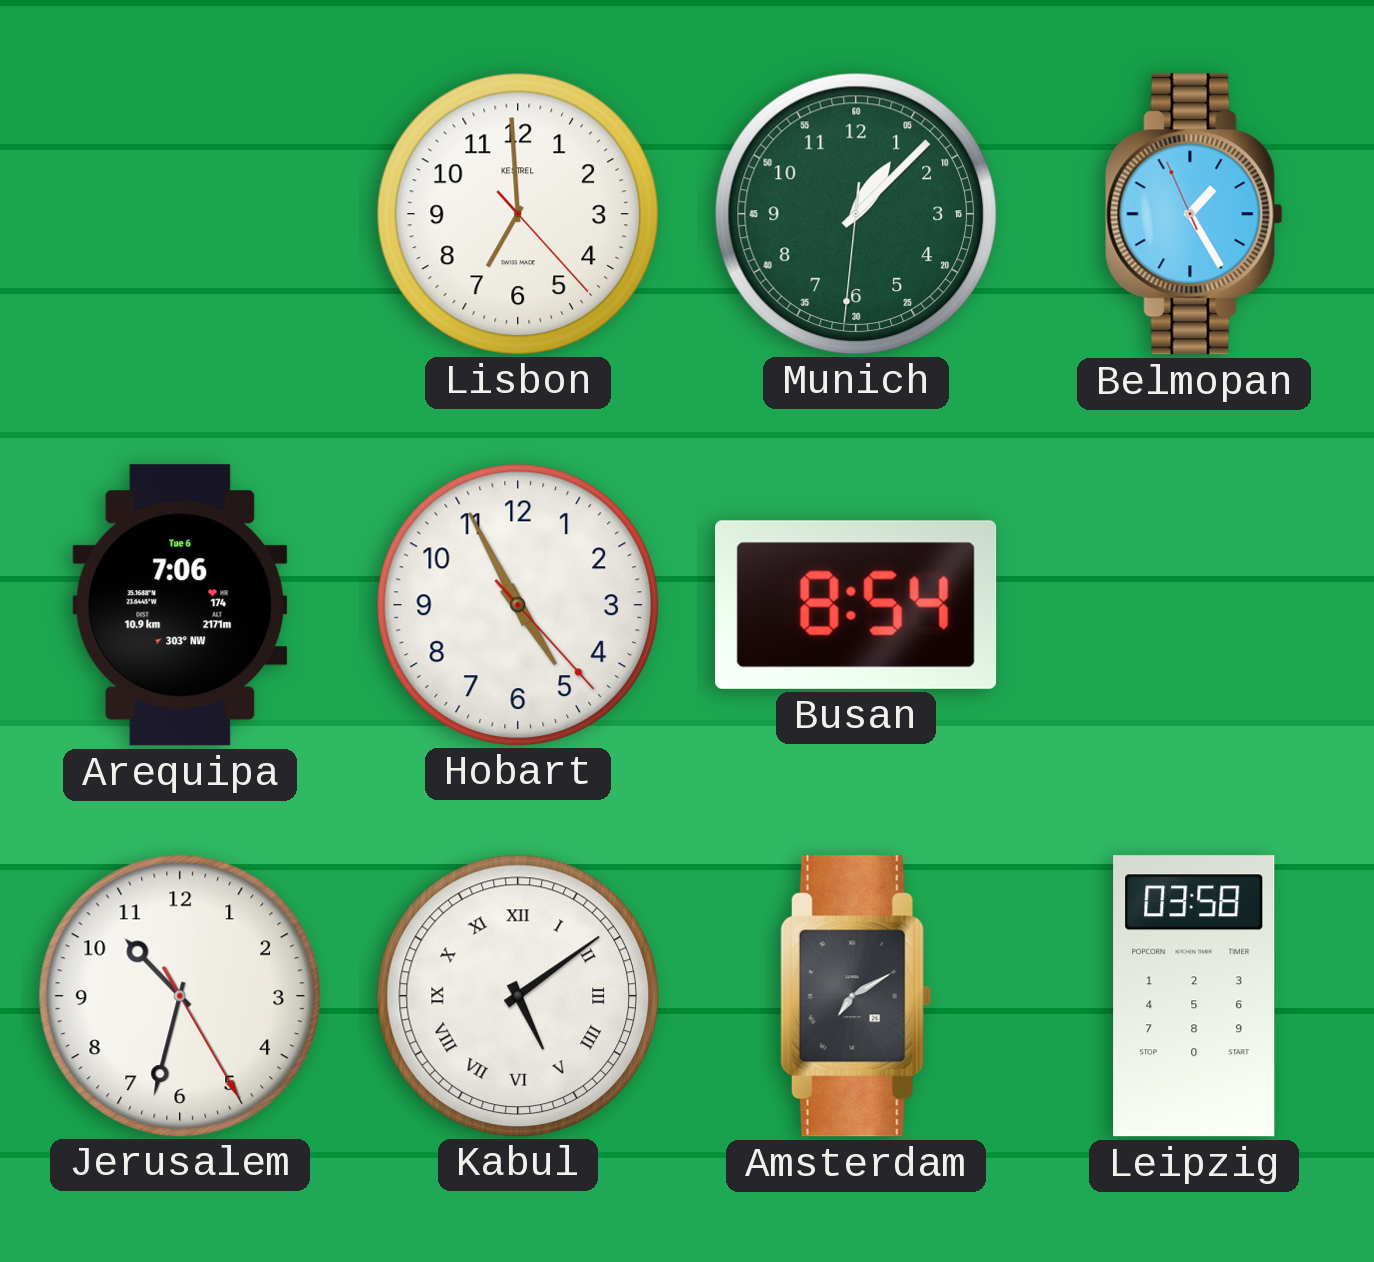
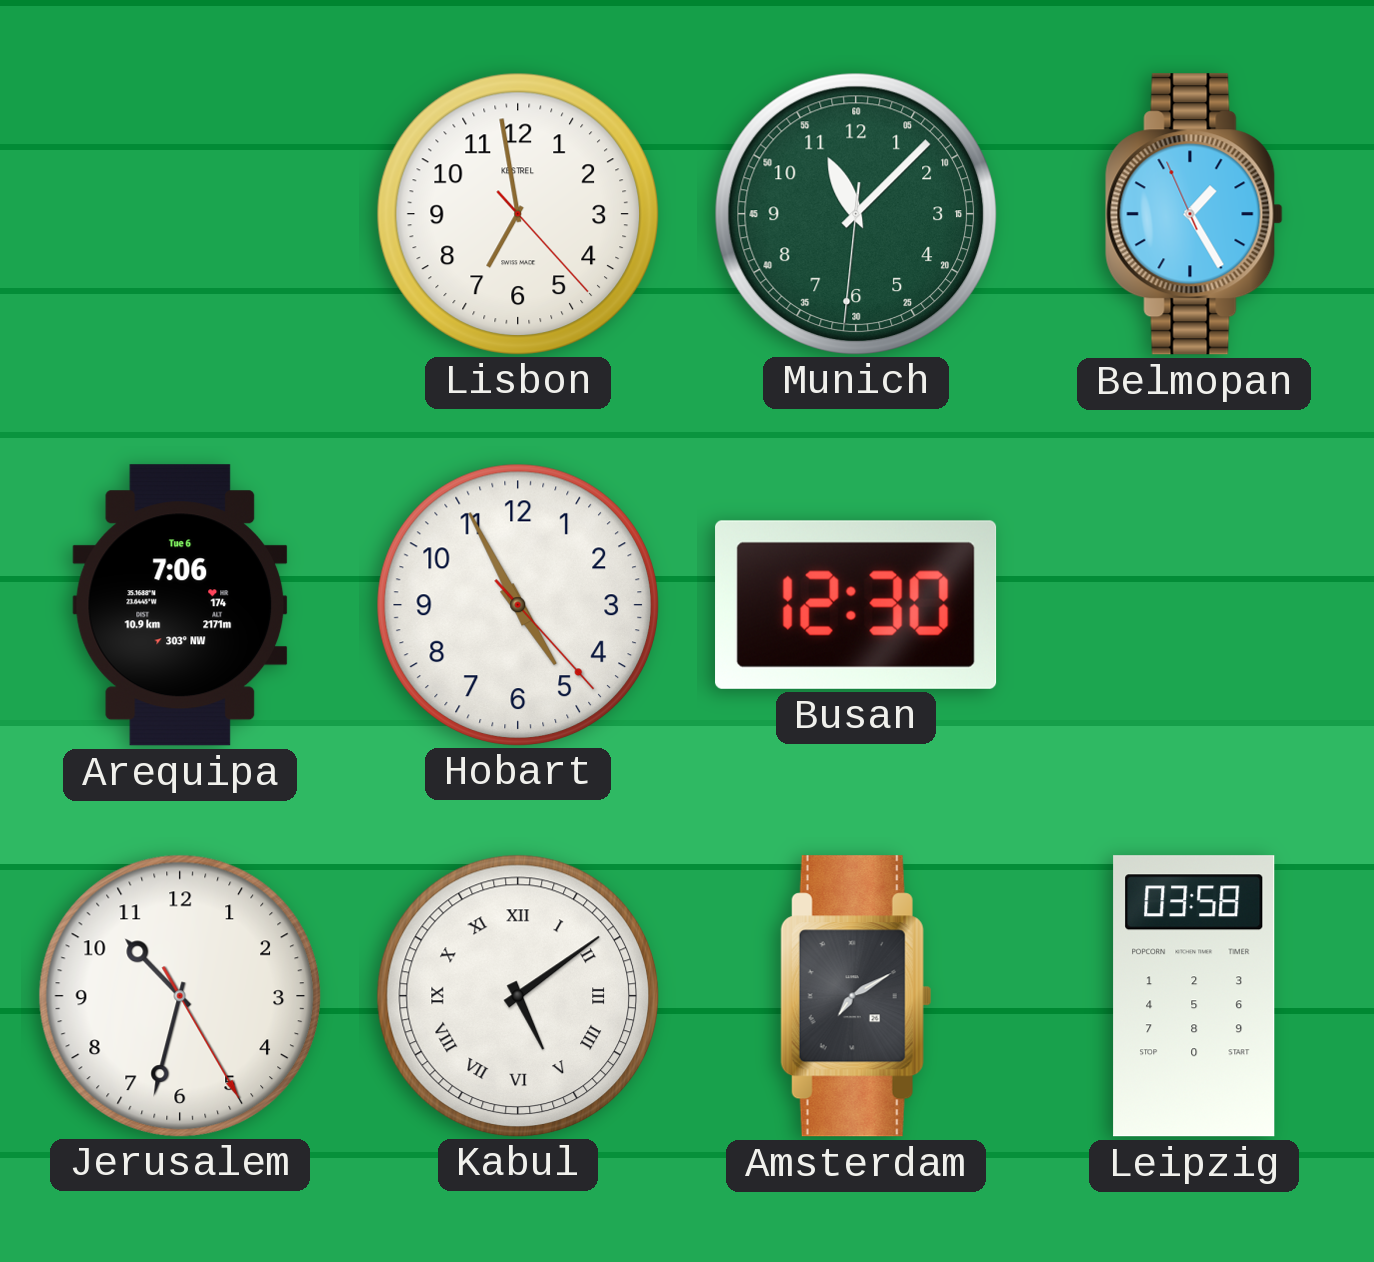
Lisbon: 6:59 -> 6:58 (517, 213)
Munich: 1:07 -> 11:07 (855, 213)
Busan: 8:54 -> 12:30 (856, 605)
